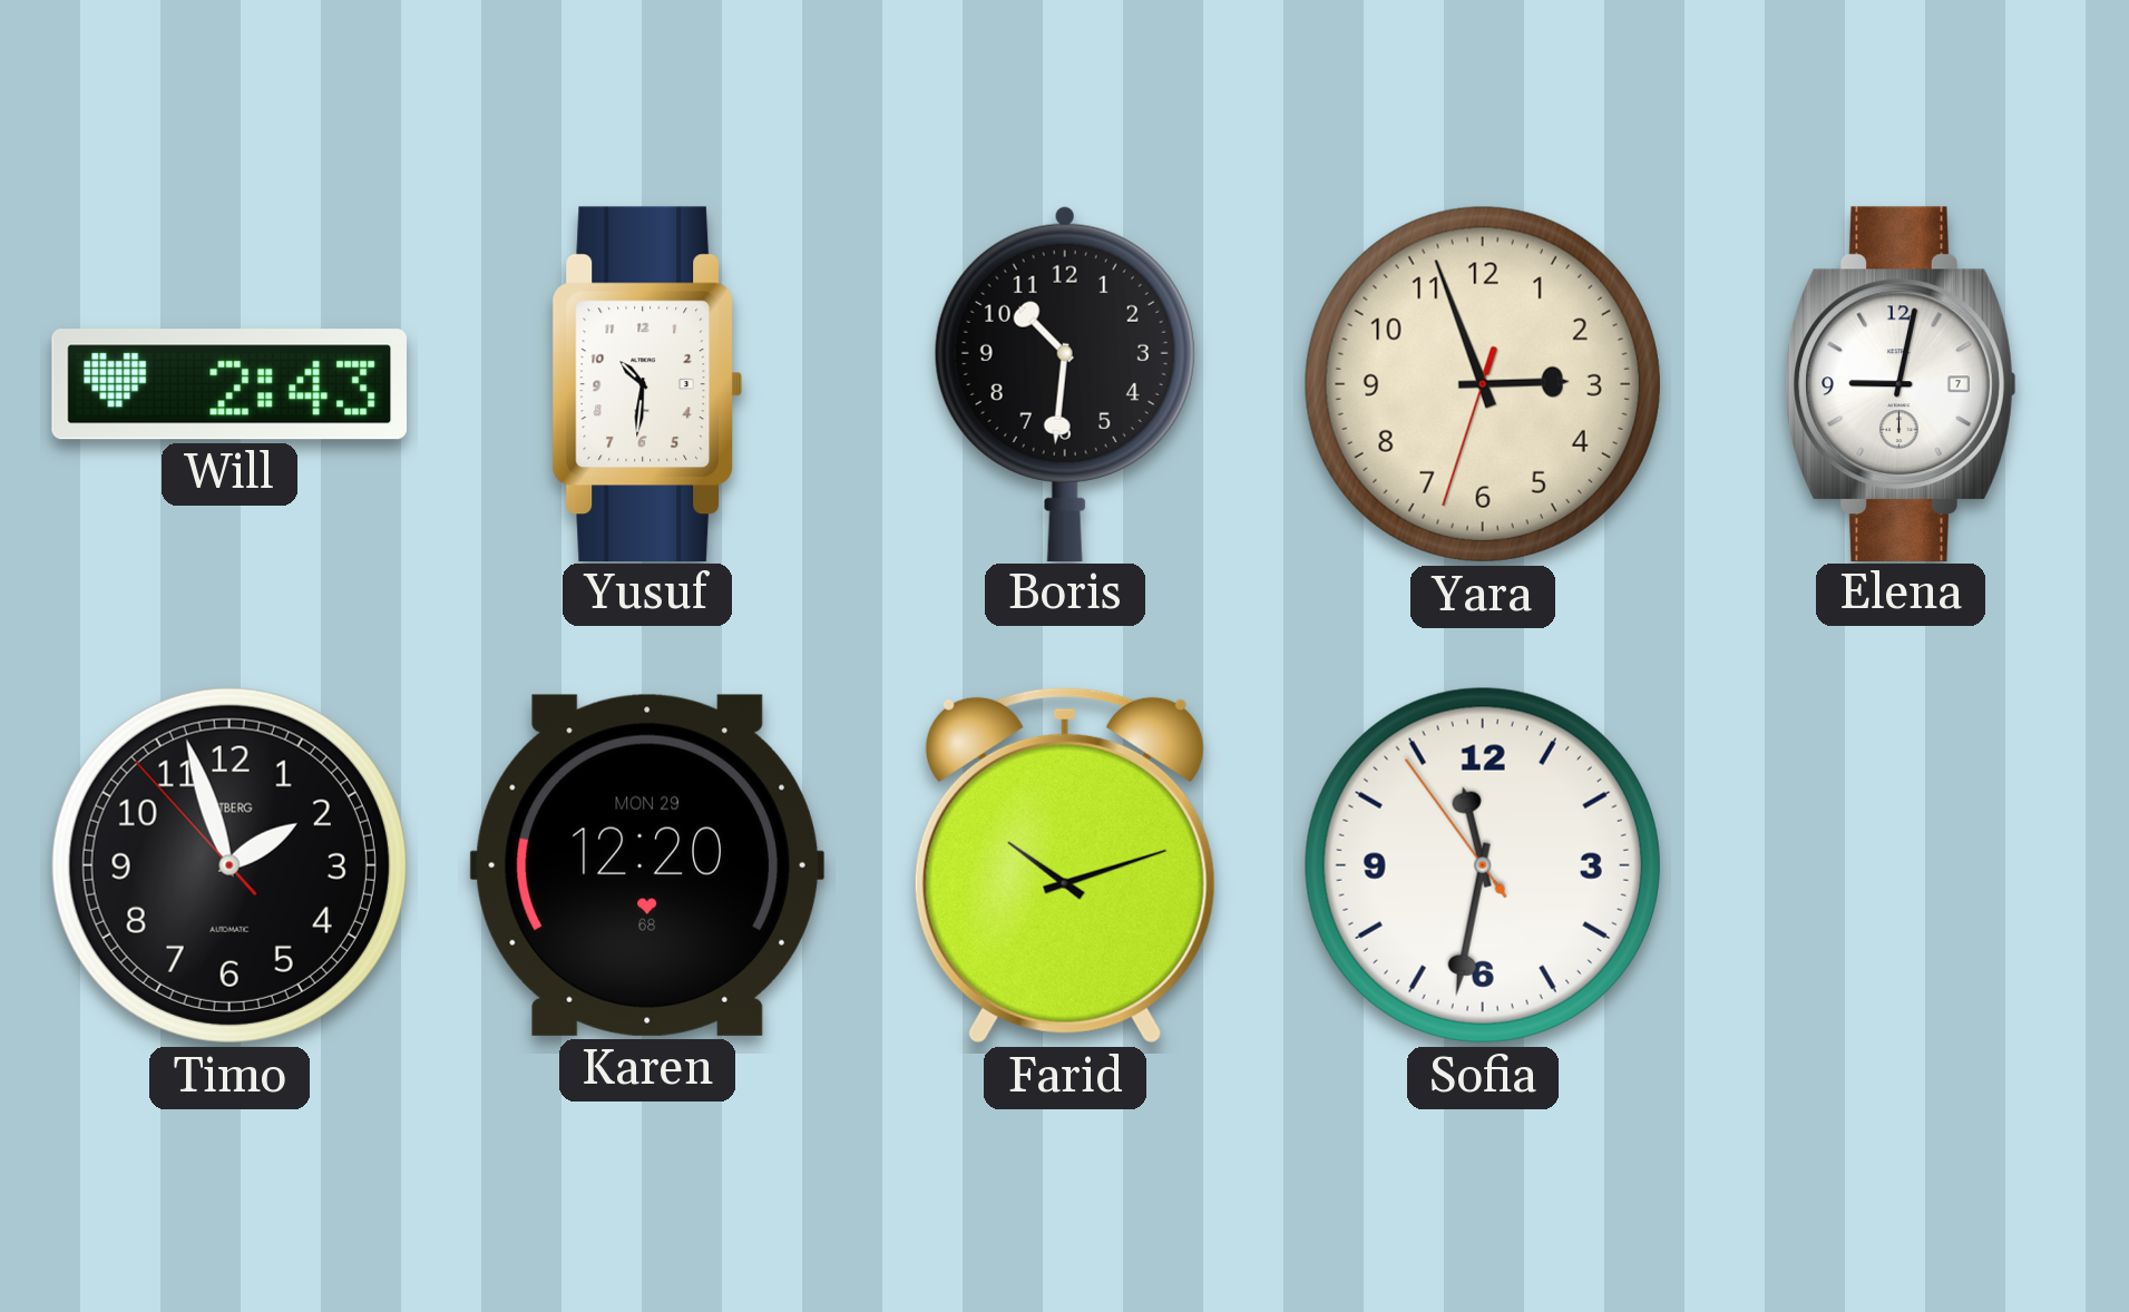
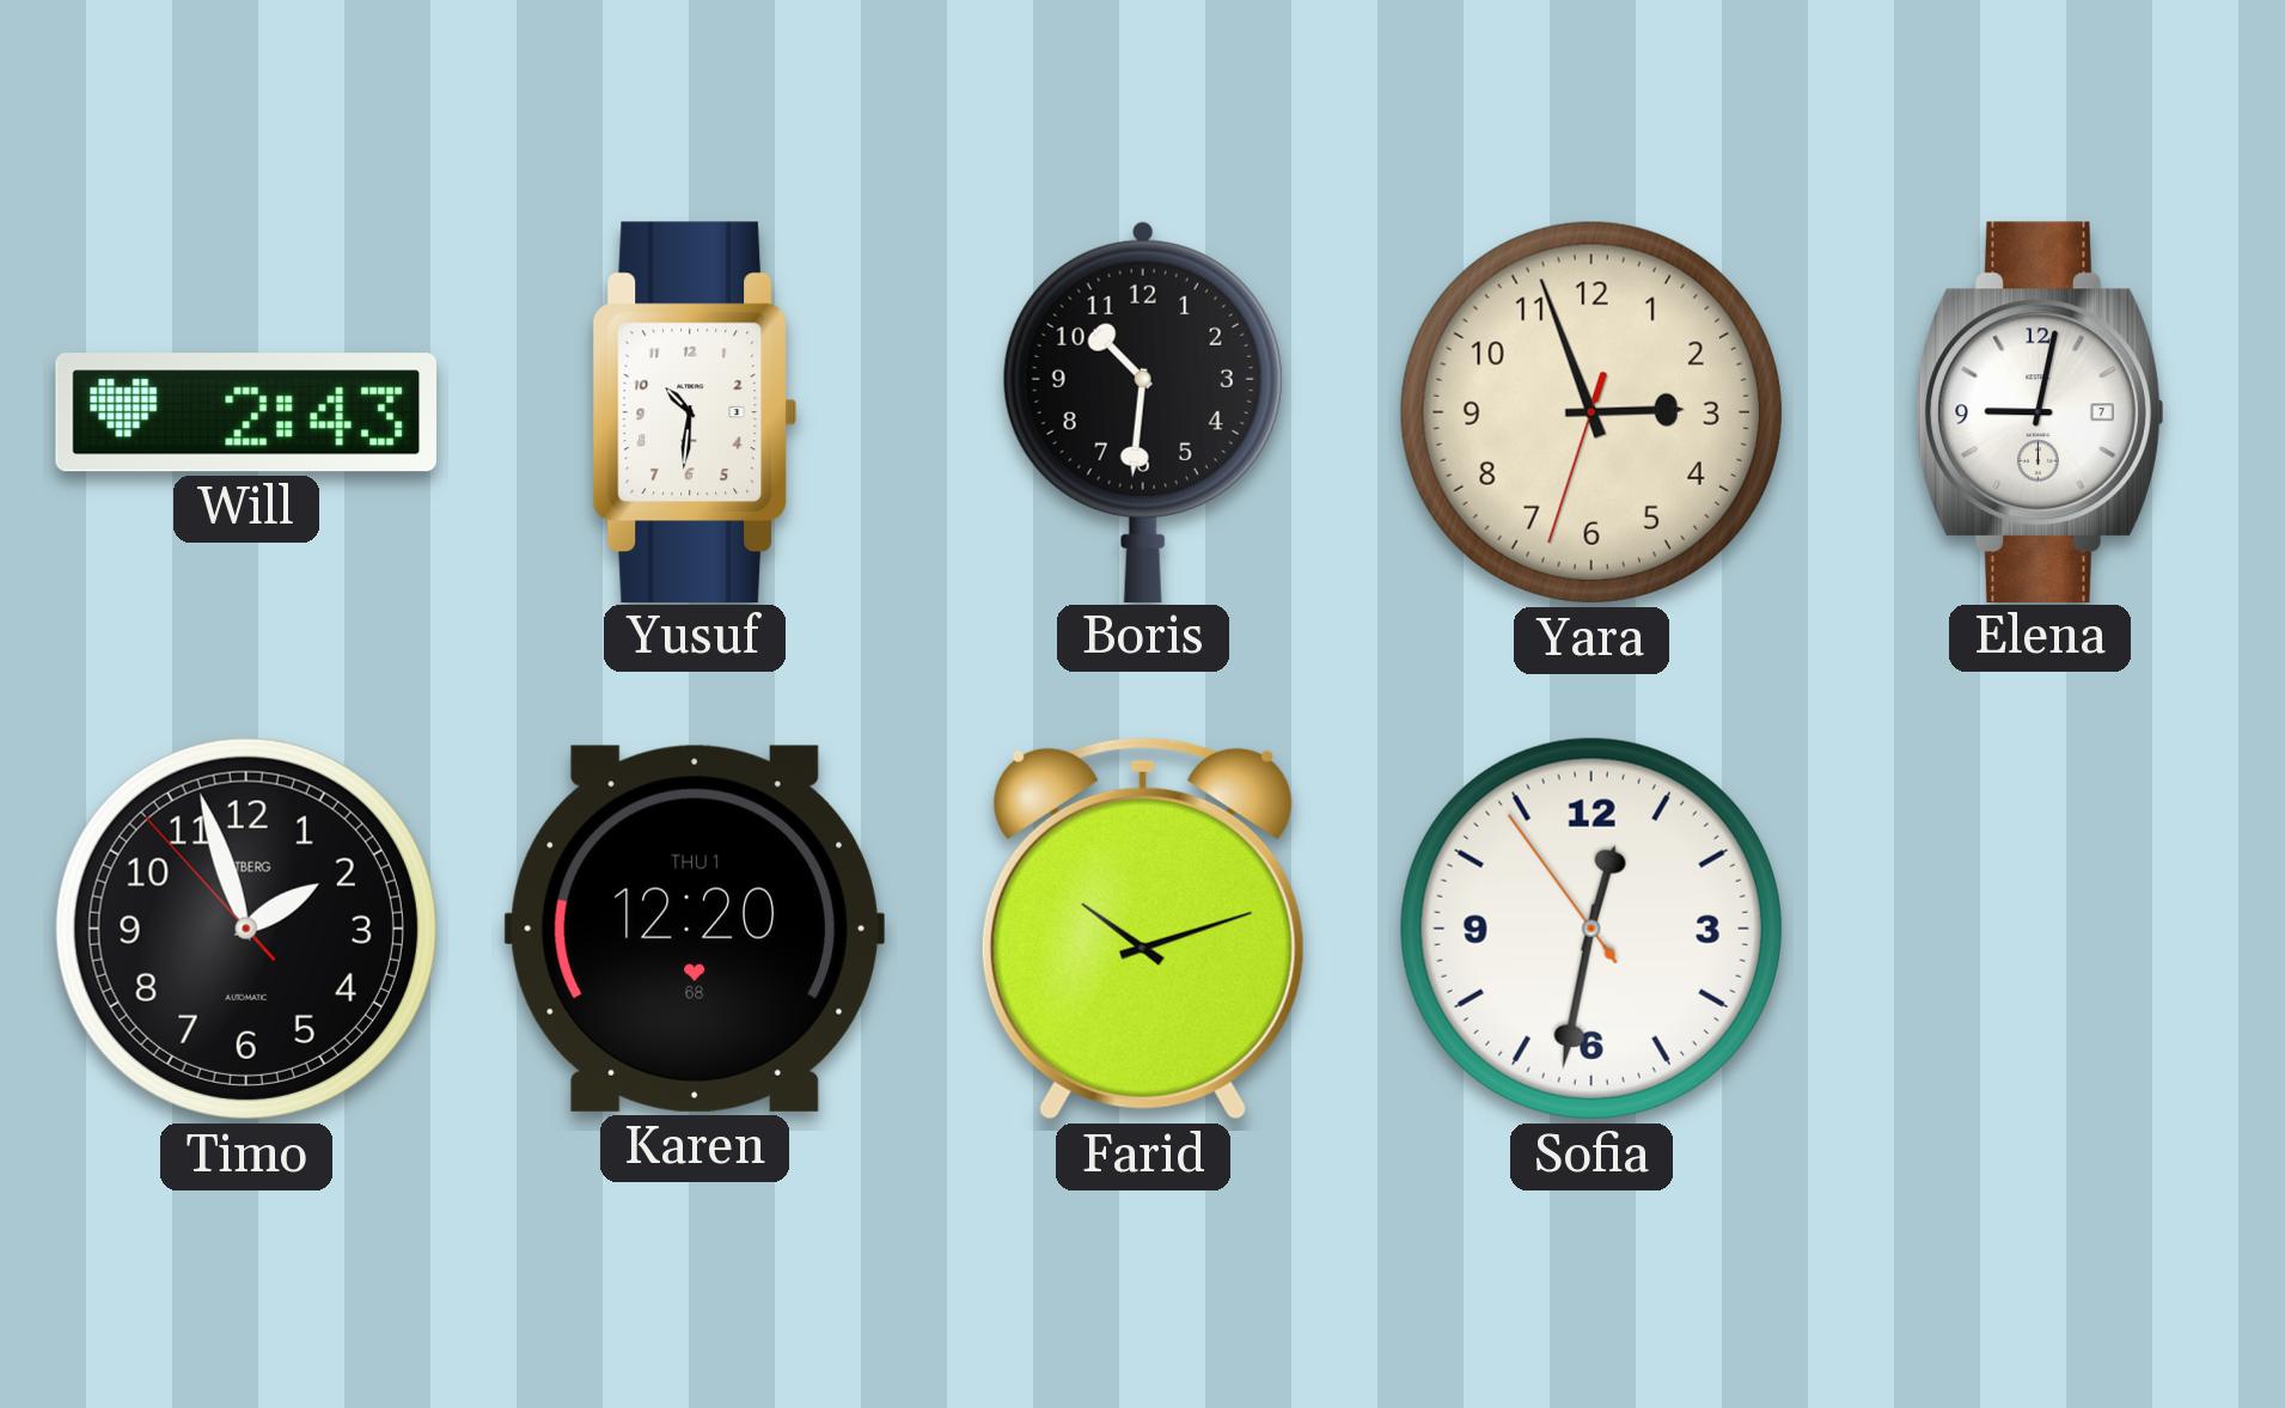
Karen date: MON 29 -> THU 1 (695, 929)
Sofia: 11:31 -> 12:31 (1591, 929)
